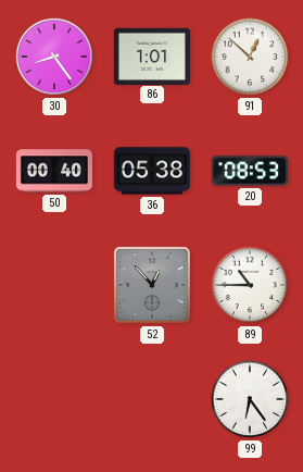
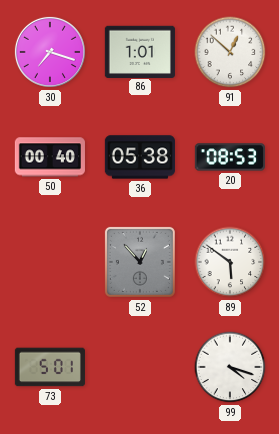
30: 8:24 -> 7:18 (50, 52)
89: 10:45 -> 5:51 (230, 262)
73: none -> 5:01 (50, 367)
99: 6:24 -> 4:18 (230, 367)
